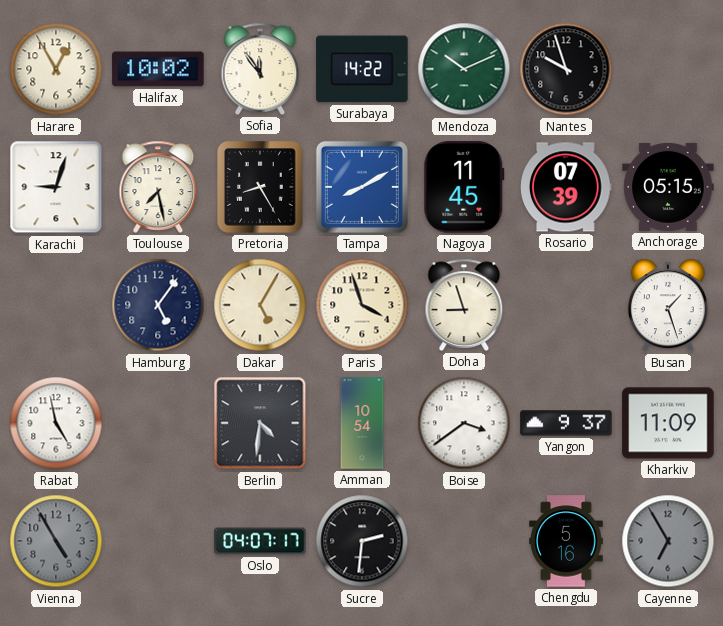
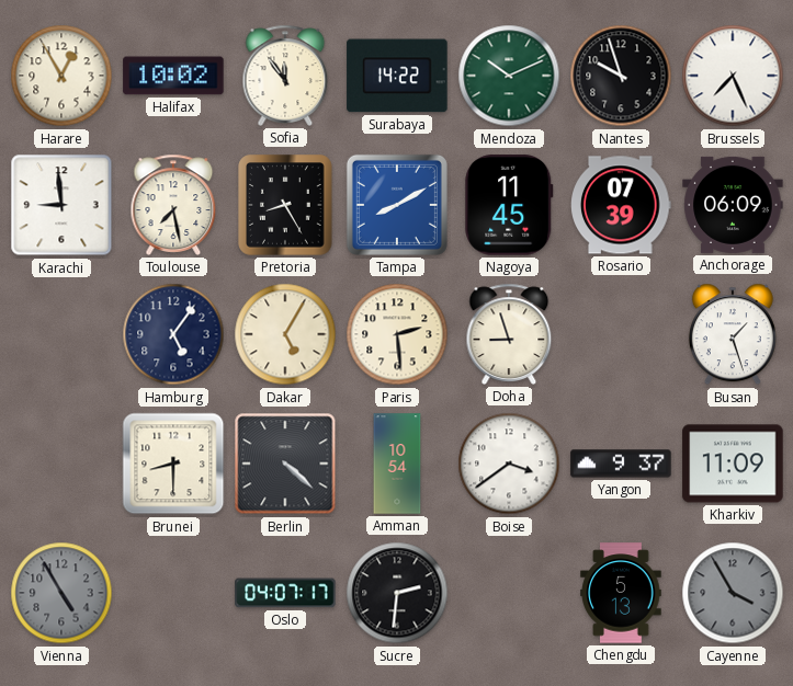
Brussels: none -> 7:26 (733, 76)
Karachi: 9:03 -> 8:59 (61, 205)
Anchorage: 05:15 -> 06:09 (733, 205)
Paris: 3:57 -> 2:29 (397, 334)
Rabat: 4:58 -> none (56, 423)
Brunei: none -> 8:30 (173, 464)
Berlin: 4:31 -> 4:22 (285, 464)
Chengdu: 5:16 -> 5:13 (621, 593)
Cayenne: 6:55 -> 3:55 (733, 593)
